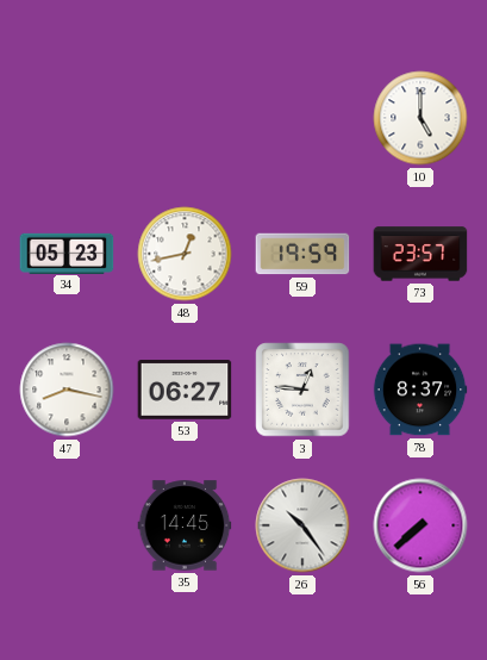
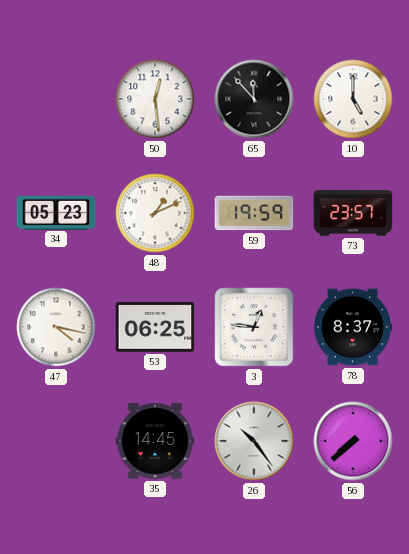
50: none -> 12:29 (155, 99)
65: none -> 11:53 (254, 99)
48: 12:43 -> 1:11 (155, 213)
47: 8:17 -> 4:17 (56, 327)
53: 06:27 -> 06:25 (155, 327)
